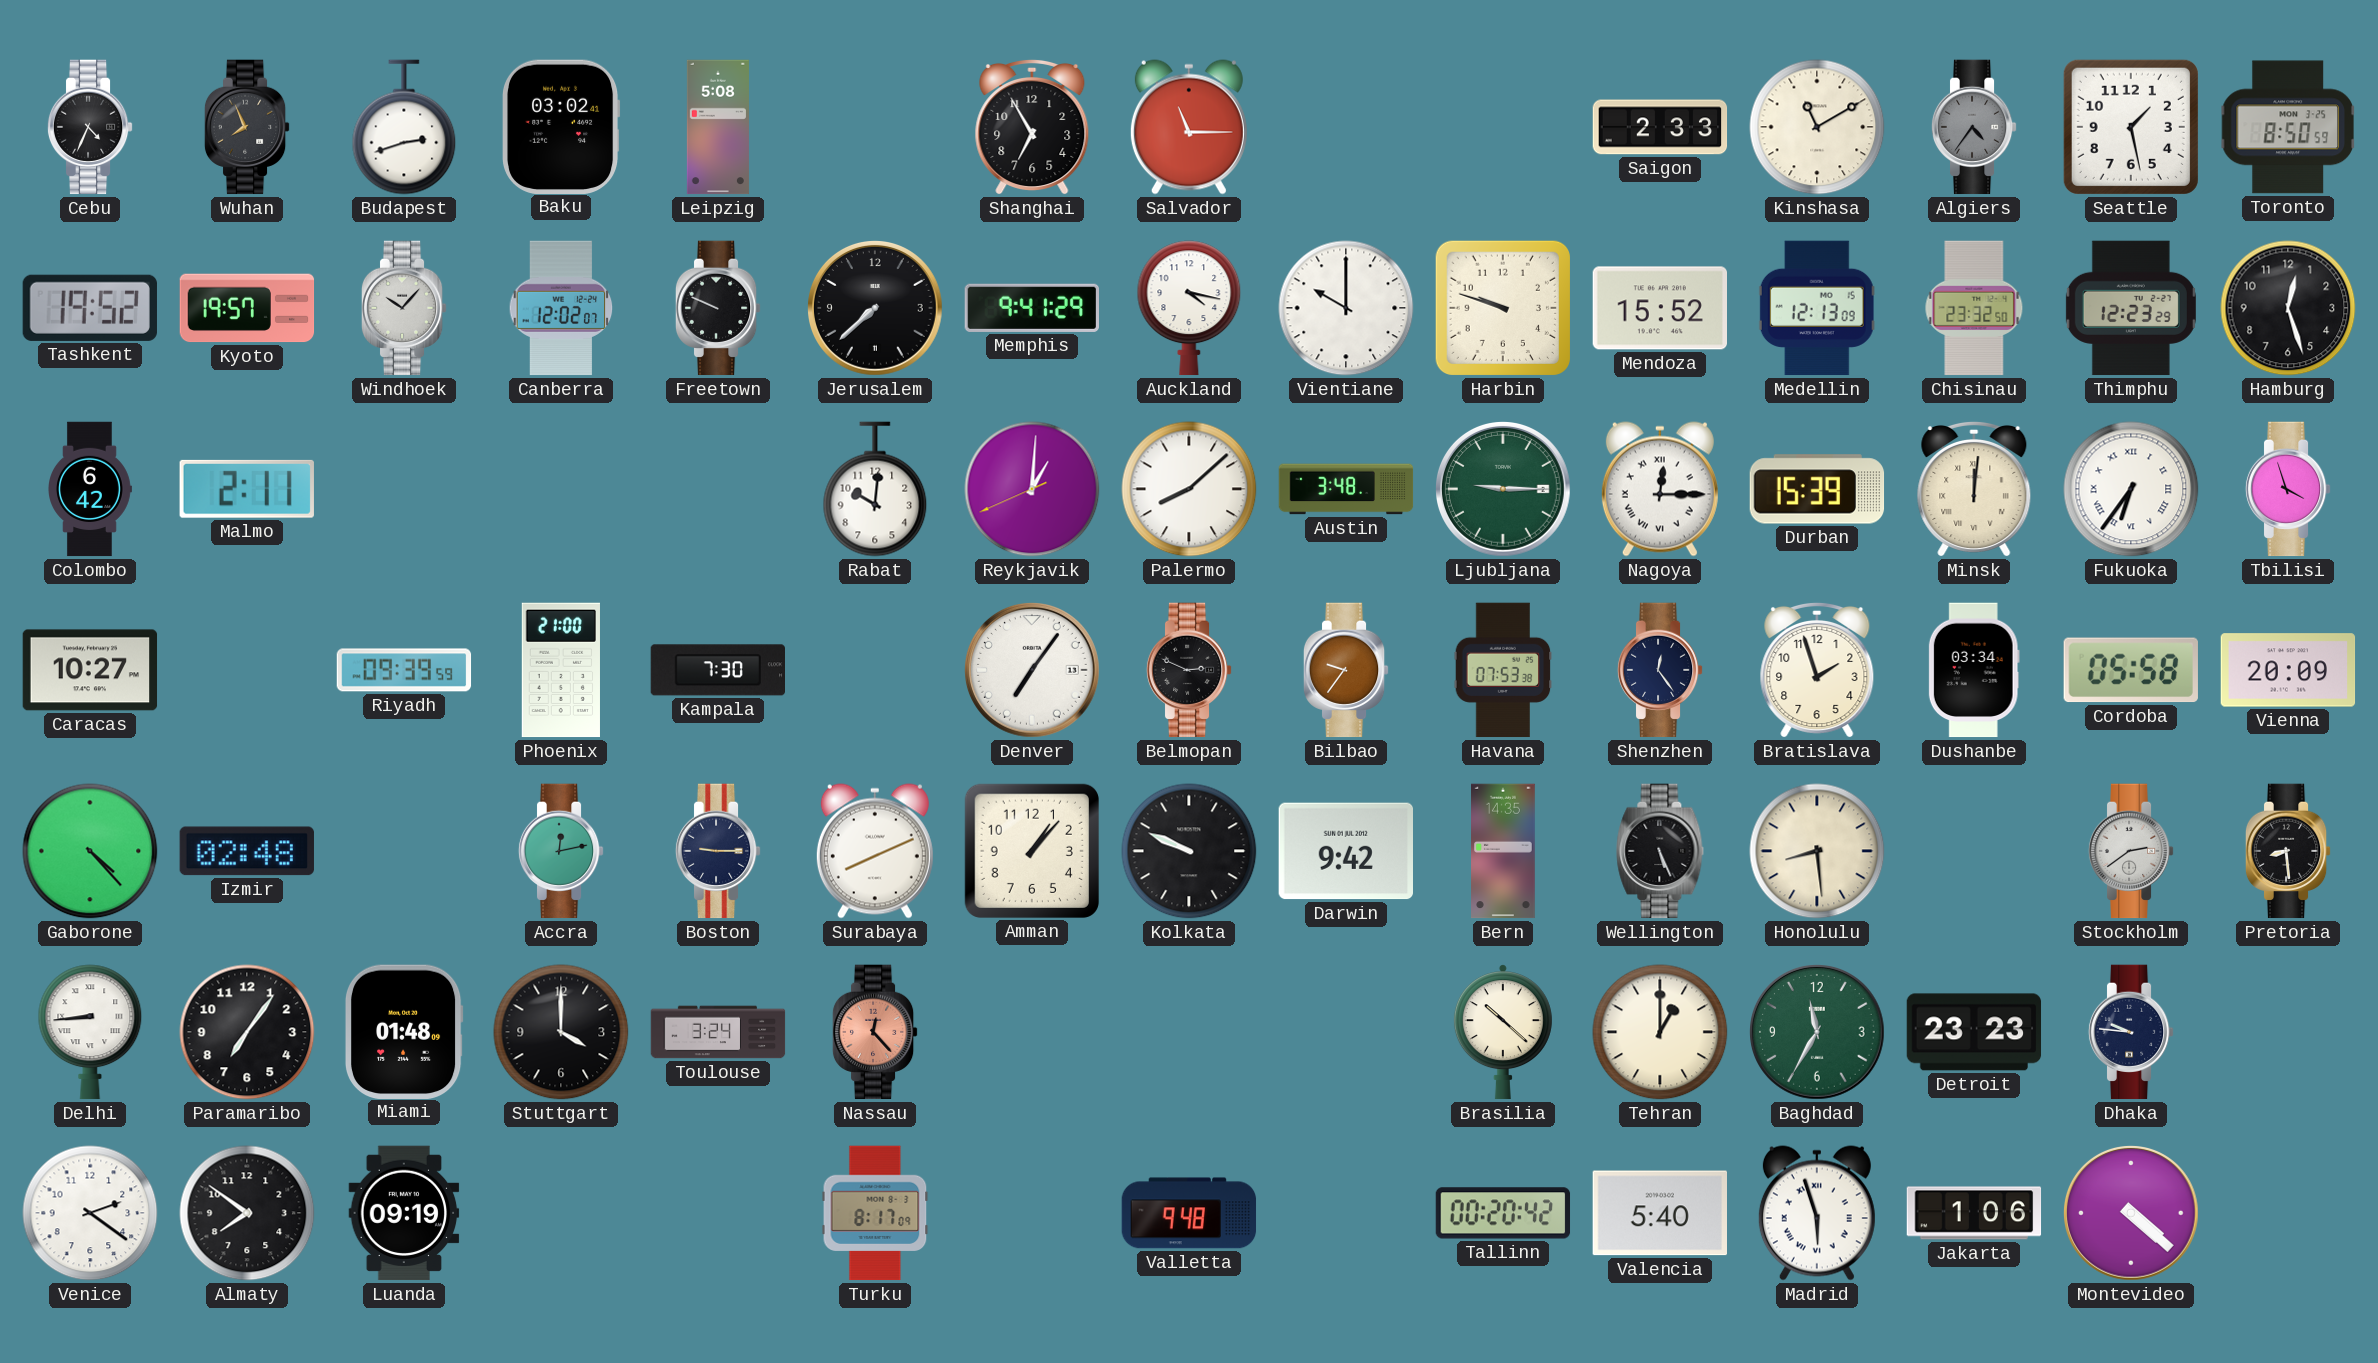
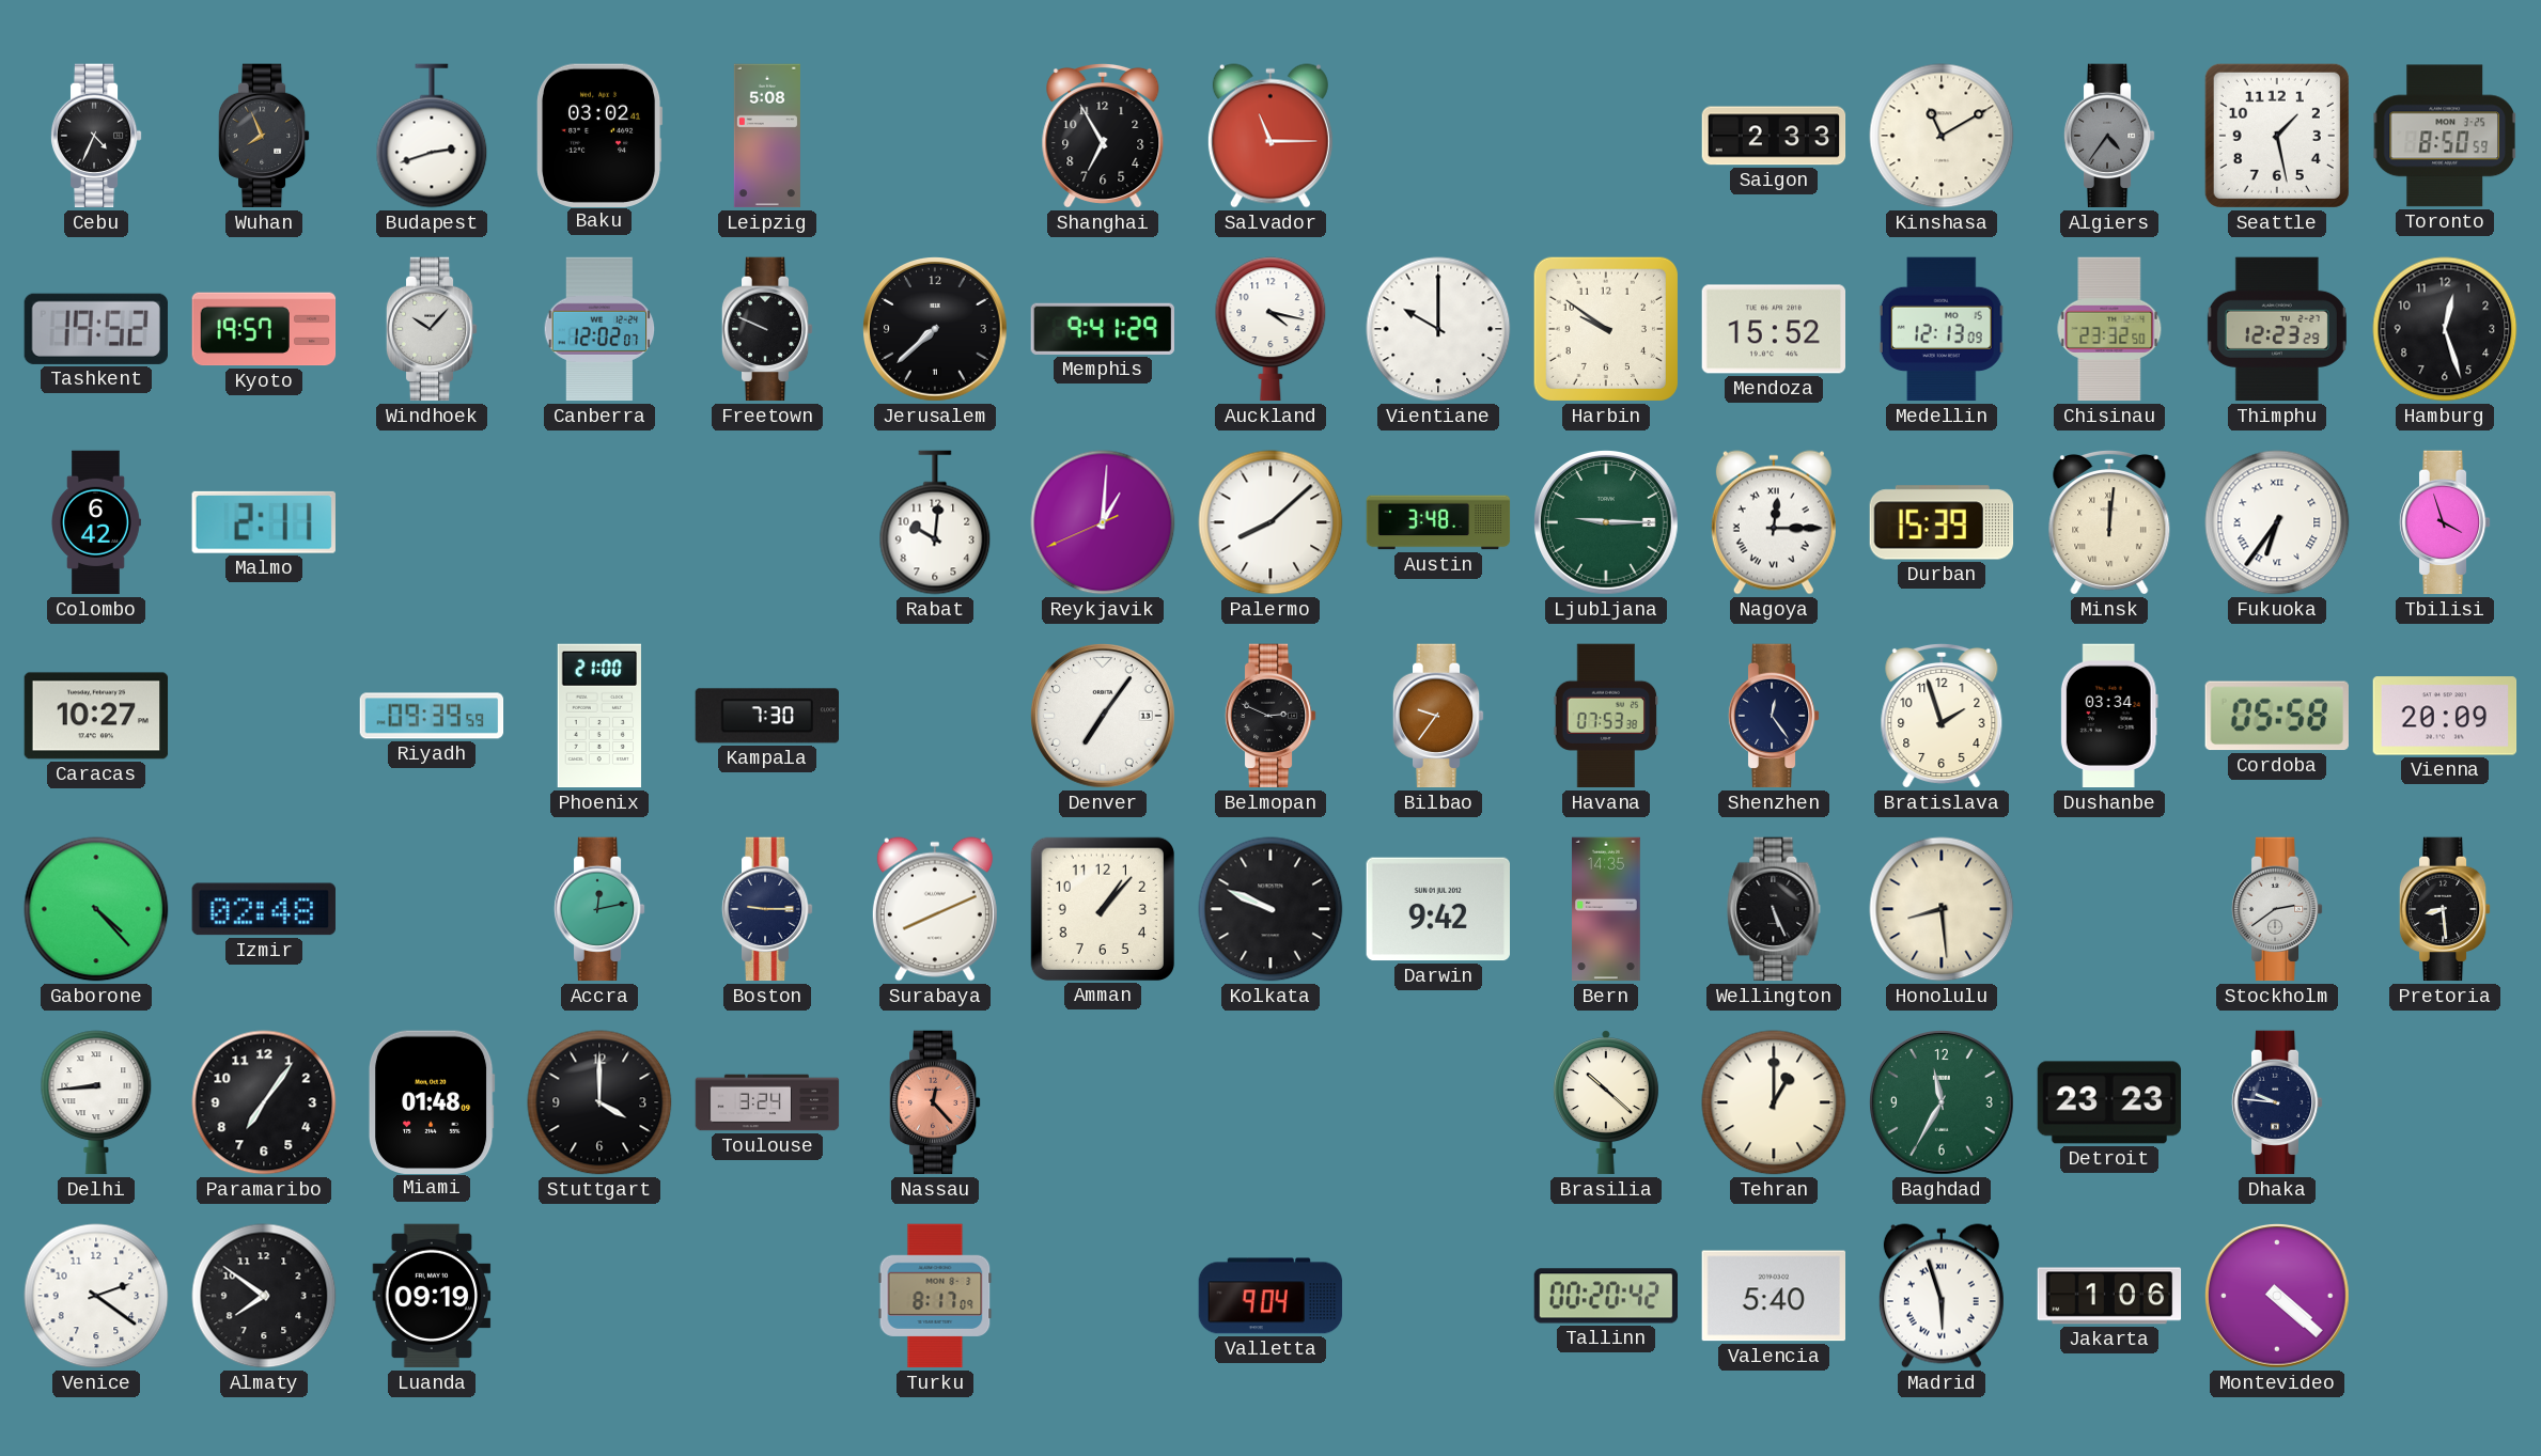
Harbin: 9:48 -> 9:51 (1606, 329)
Valletta: 9:48 -> 9:04 (1270, 1296)
